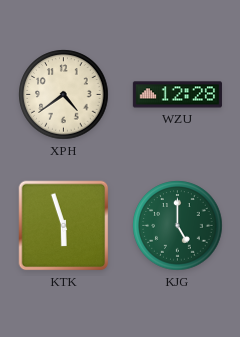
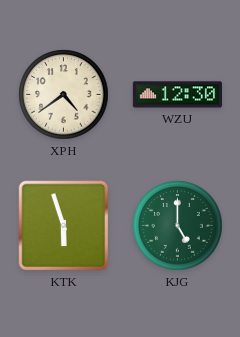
WZU: 12:28 -> 12:30 (177, 95)
